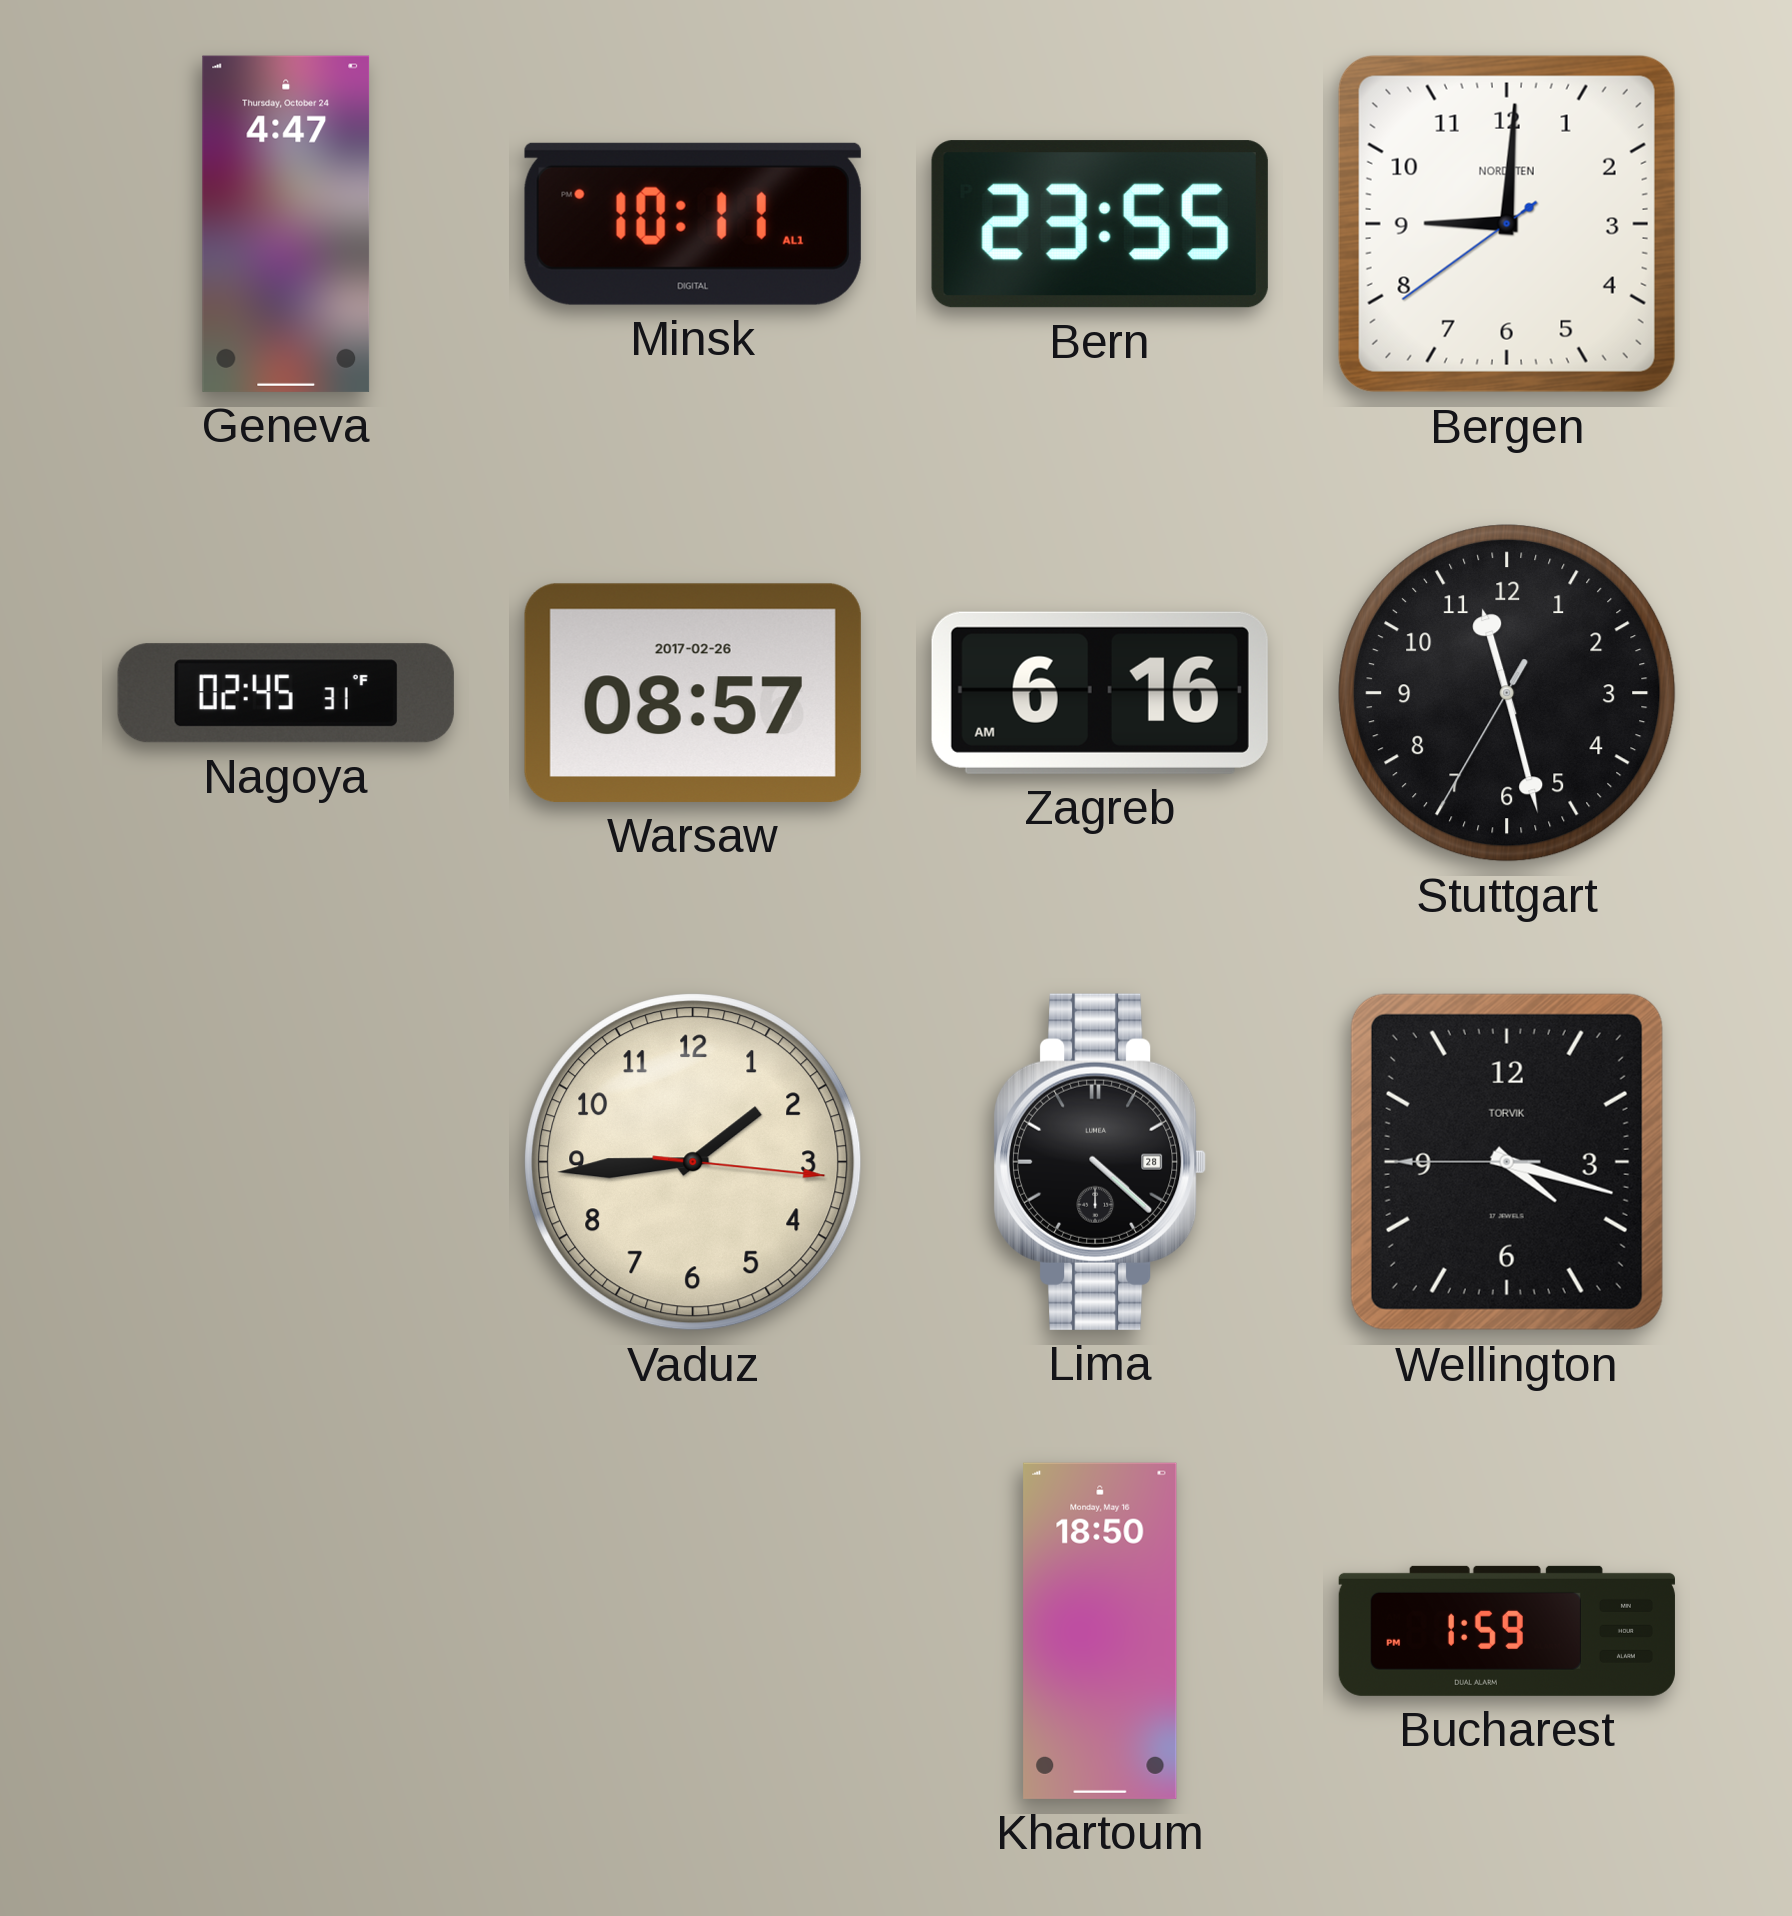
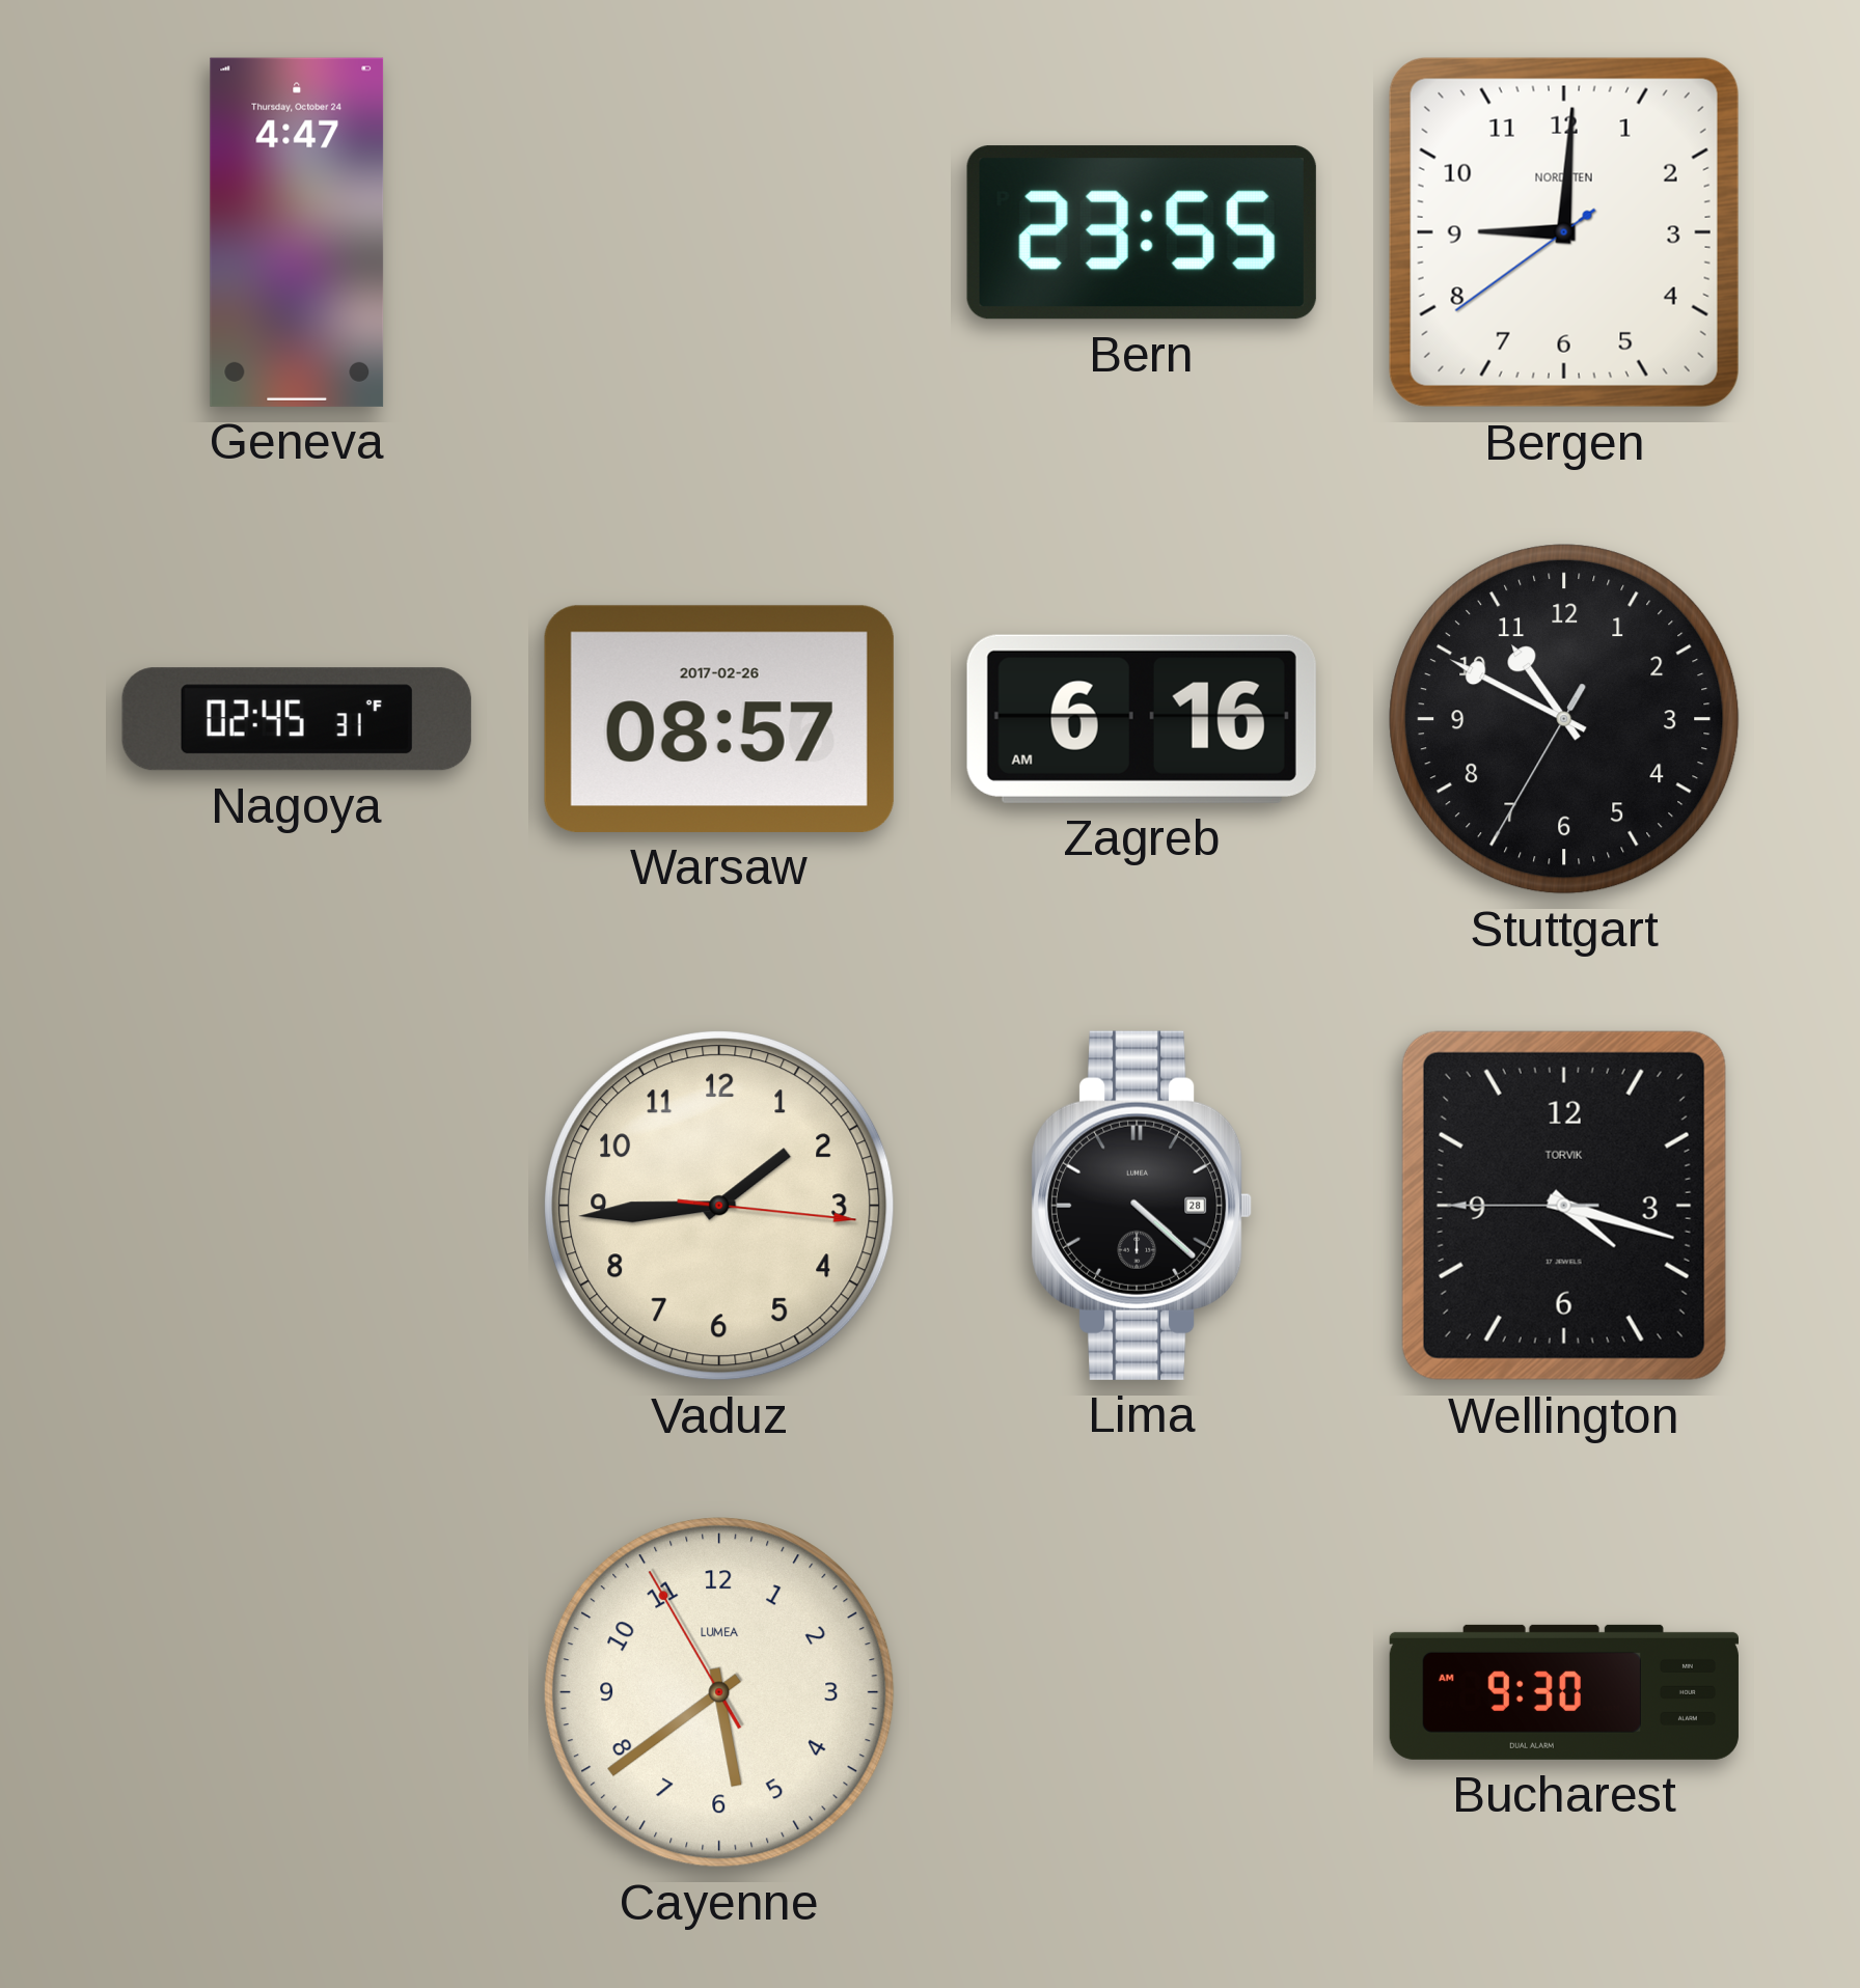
Minsk: 10:11 -> none (693, 224)
Stuttgart: 11:27 -> 10:49 (1564, 719)
Cayenne: none -> 5:38 (719, 1692)
Khartoum: 18:50 -> none (1100, 1631)
Bucharest: 1:59 -> 9:30 (1564, 1692)
